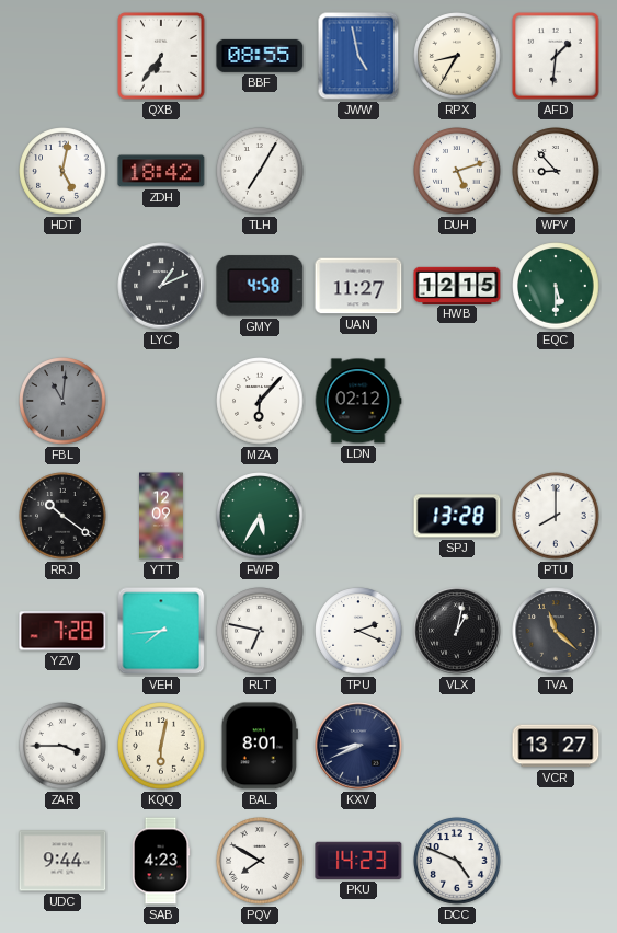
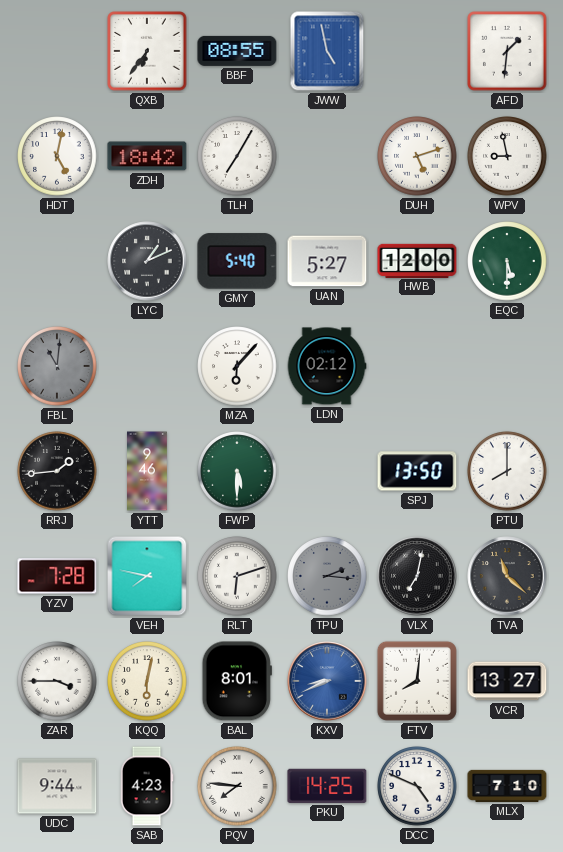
RPX: 8:35 -> none (457, 56)
WPV: 8:53 -> 8:58 (507, 156)
GMY: 4:58 -> 5:40 (237, 261)
UAN: 11:27 -> 5:27 (327, 261)
HWB: 12:15 -> 12:00 (417, 260)
RRJ: 10:21 -> 1:44 (57, 471)
YTT: 12:09 -> 9:46 (148, 471)
FWP: 5:35 -> 5:30 (237, 471)
SPJ: 13:28 -> 13:50 (417, 471)
VEH: 7:44 -> 7:47 (147, 576)
RLT: 6:47 -> 6:12 (237, 576)
TPU: 2:19 -> 2:16 (327, 576)
TPU dial: white -> grey (327, 576)
VLX: 1:02 -> 7:02 (417, 576)
KXV dial: navy -> blue (327, 681)
FTV: none -> 8:01 (417, 681)
PQV: 7:50 -> 7:46 (237, 786)
PKU: 14:23 -> 14:25 (327, 786)
MLX: none -> 7:10 (507, 786)
